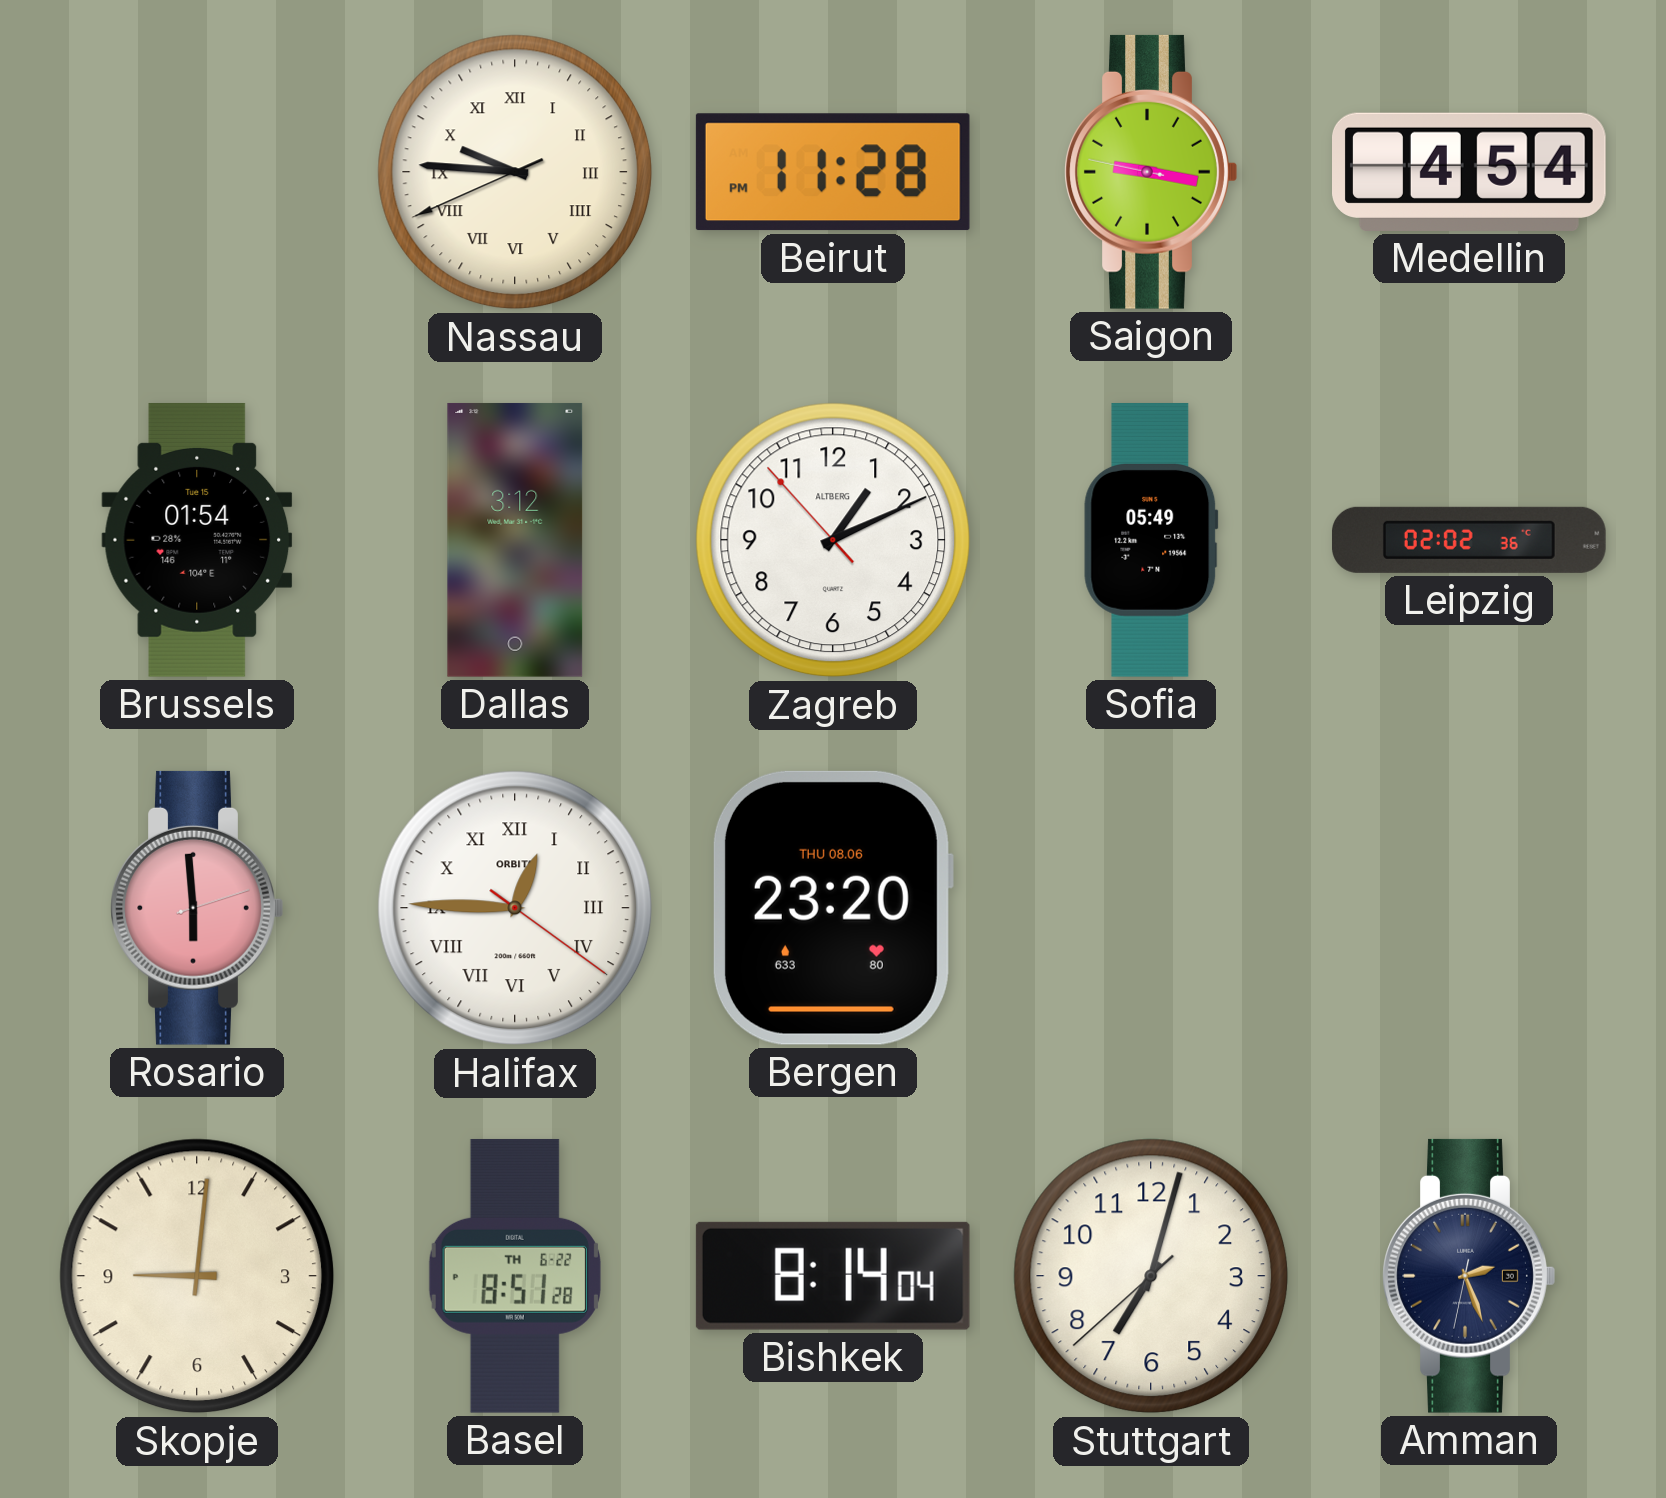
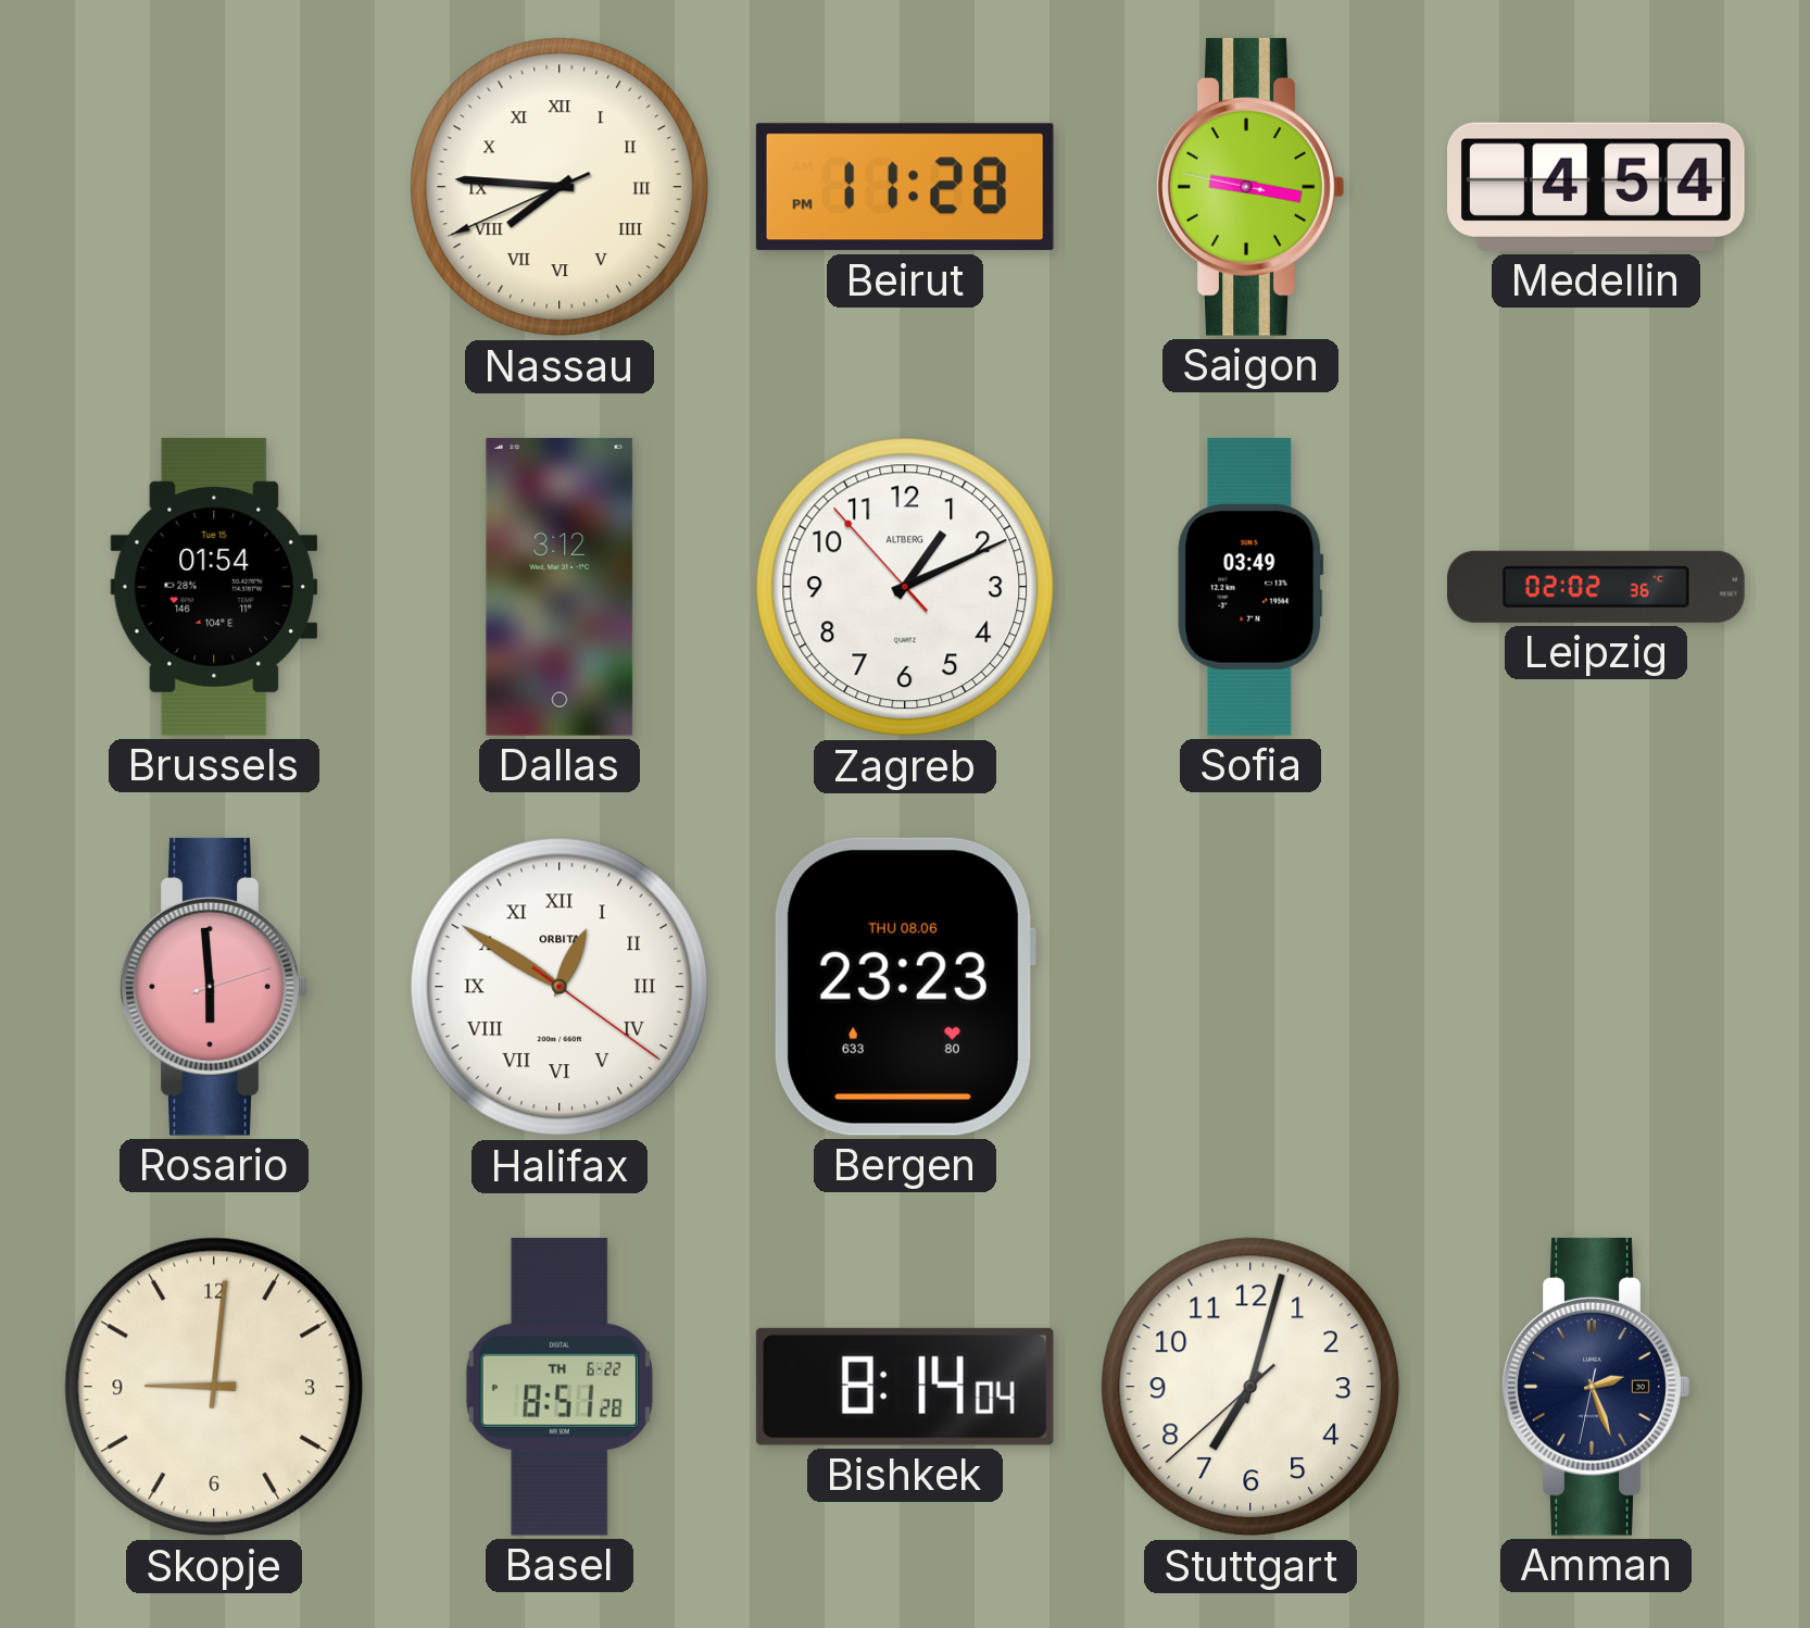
Nassau: 9:45 -> 7:45 (560, 187)
Sofia: 05:49 -> 03:49 (1250, 587)
Halifax: 12:45 -> 12:50 (560, 987)
Bergen: 23:20 -> 23:23 (904, 987)
